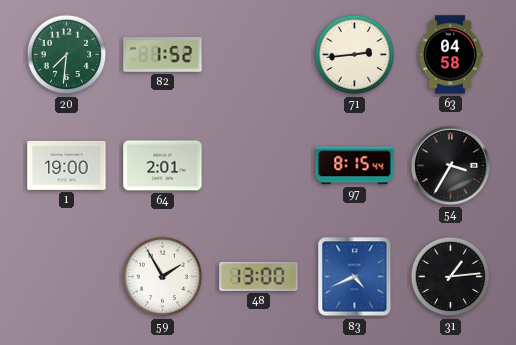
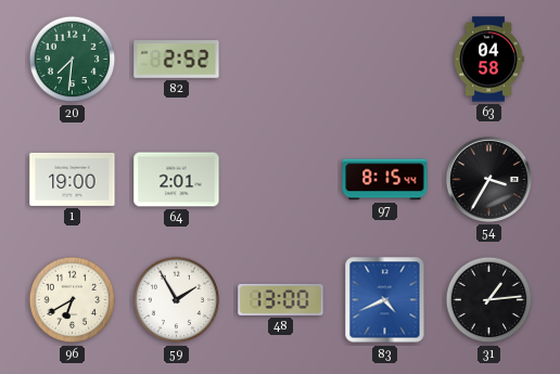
82: 1:52 -> 2:52 (177, 60)
71: 2:44 -> none (355, 55)
96: none -> 6:40 (73, 300)
